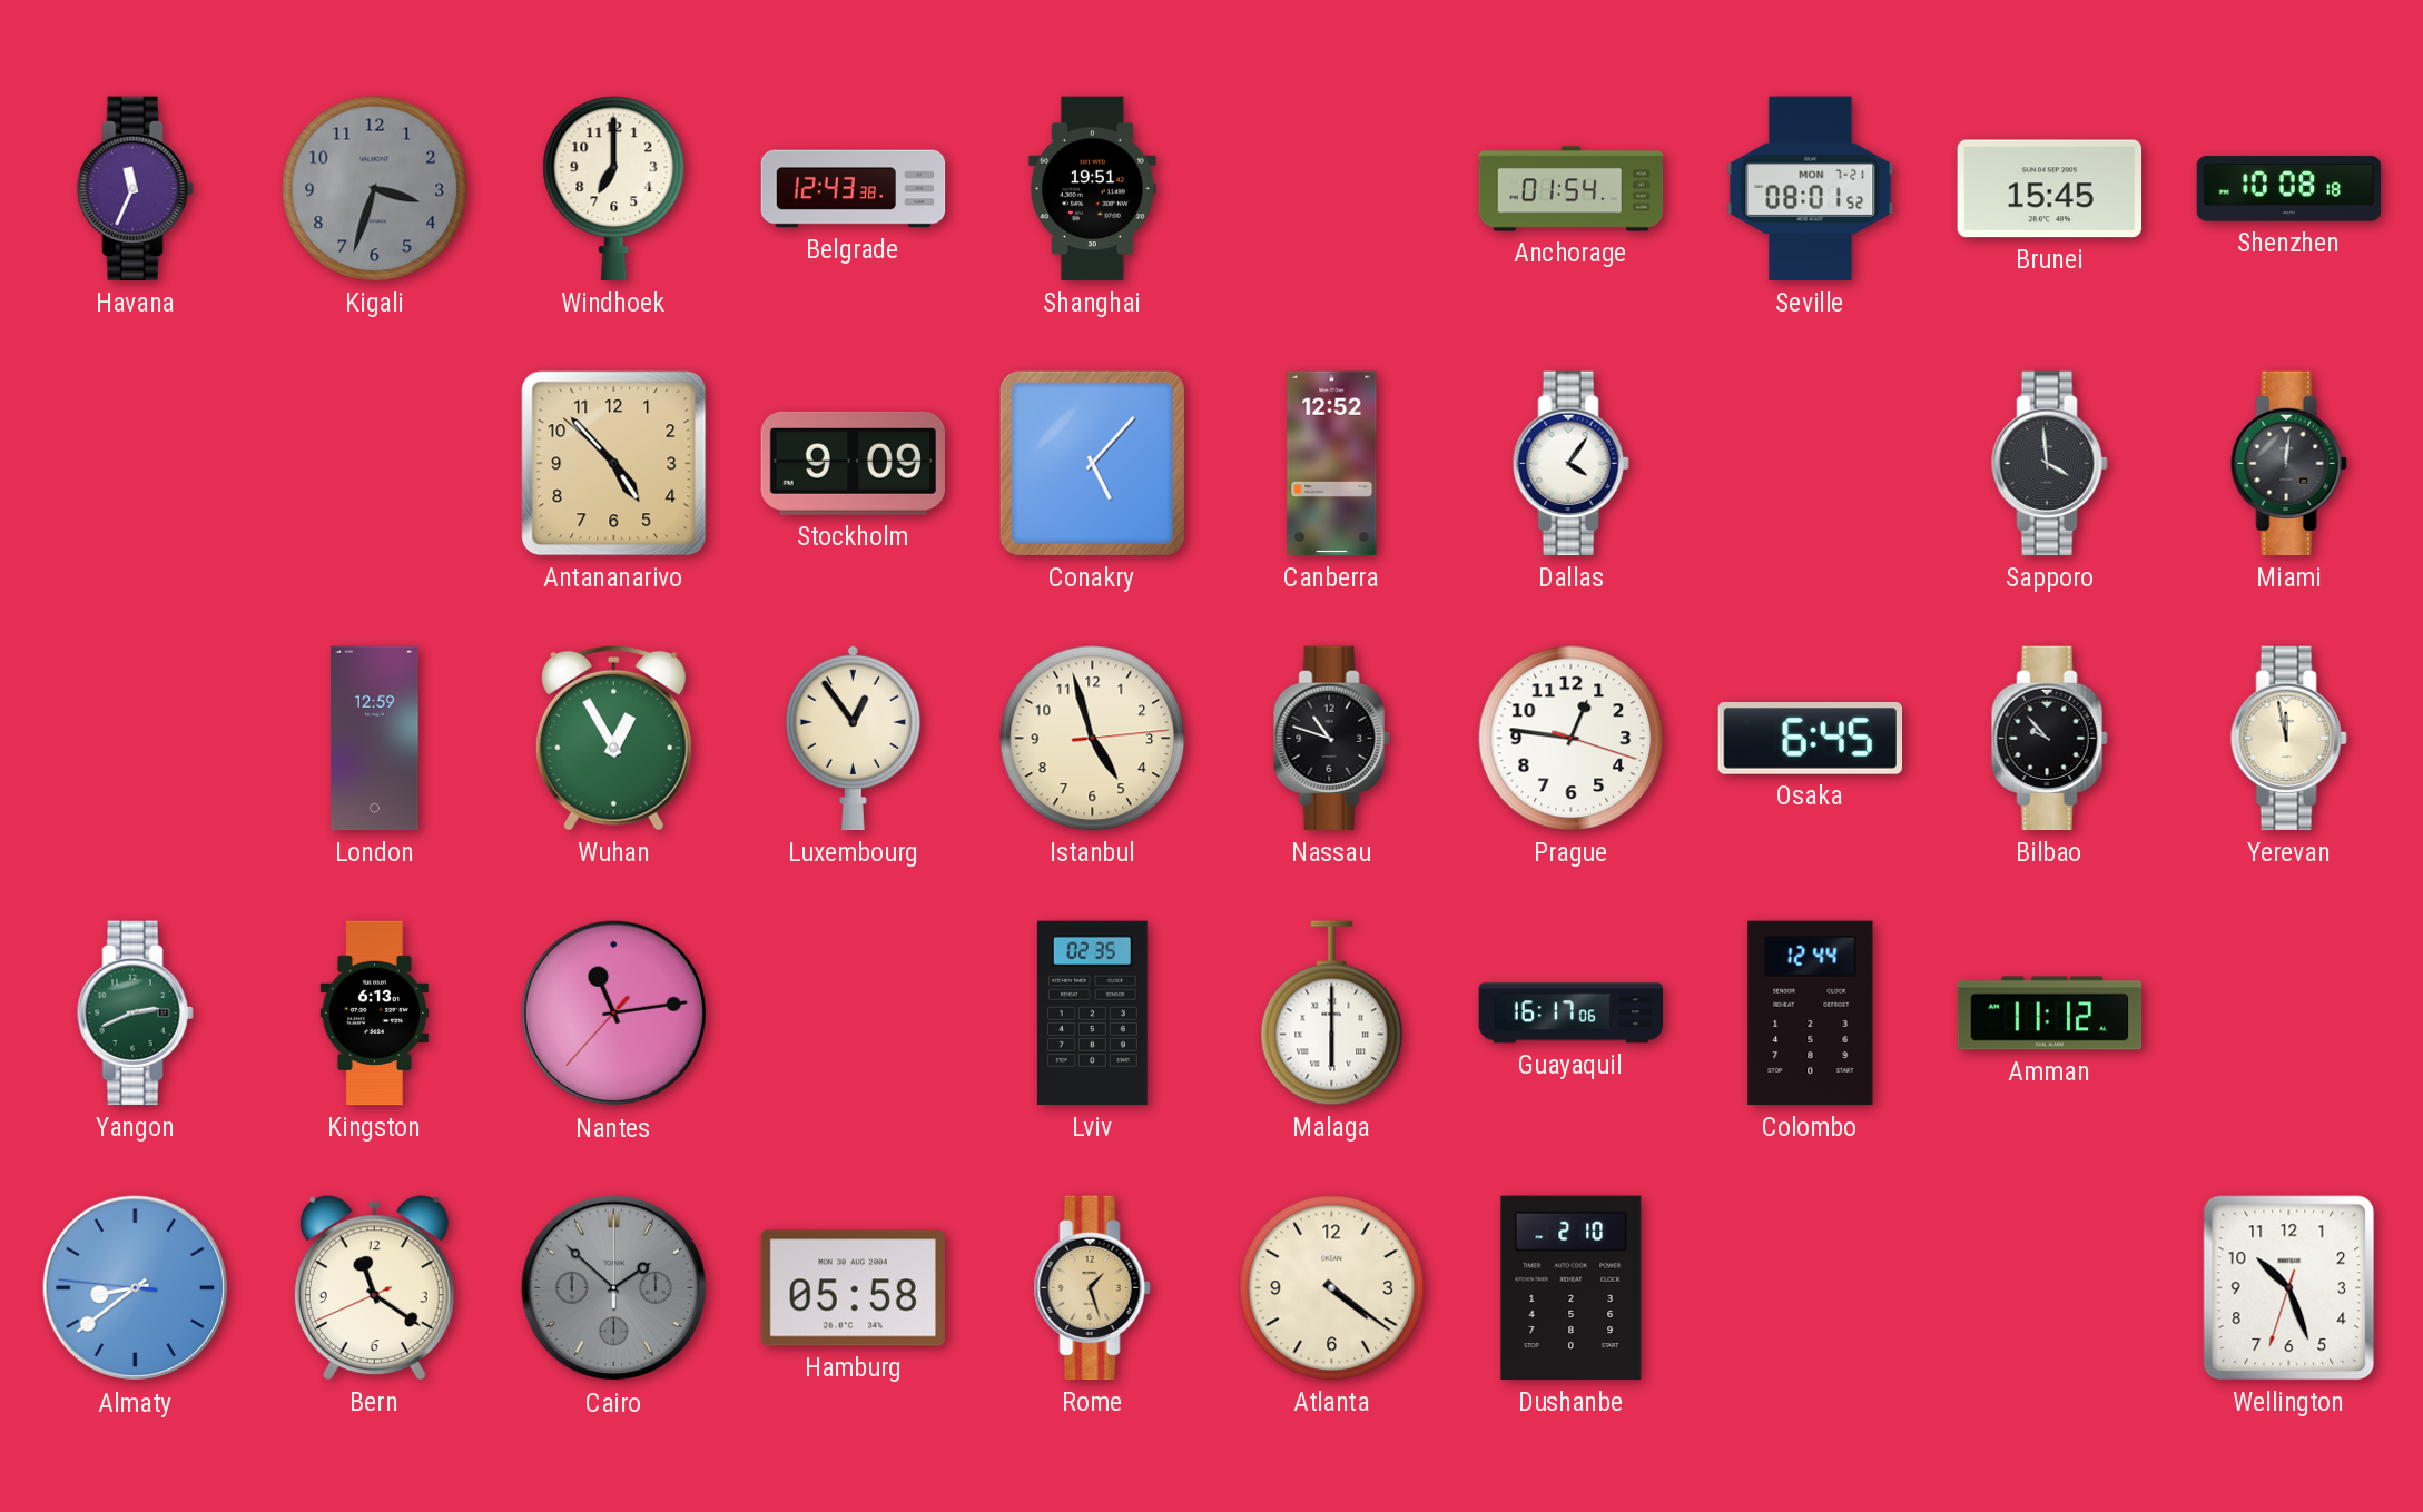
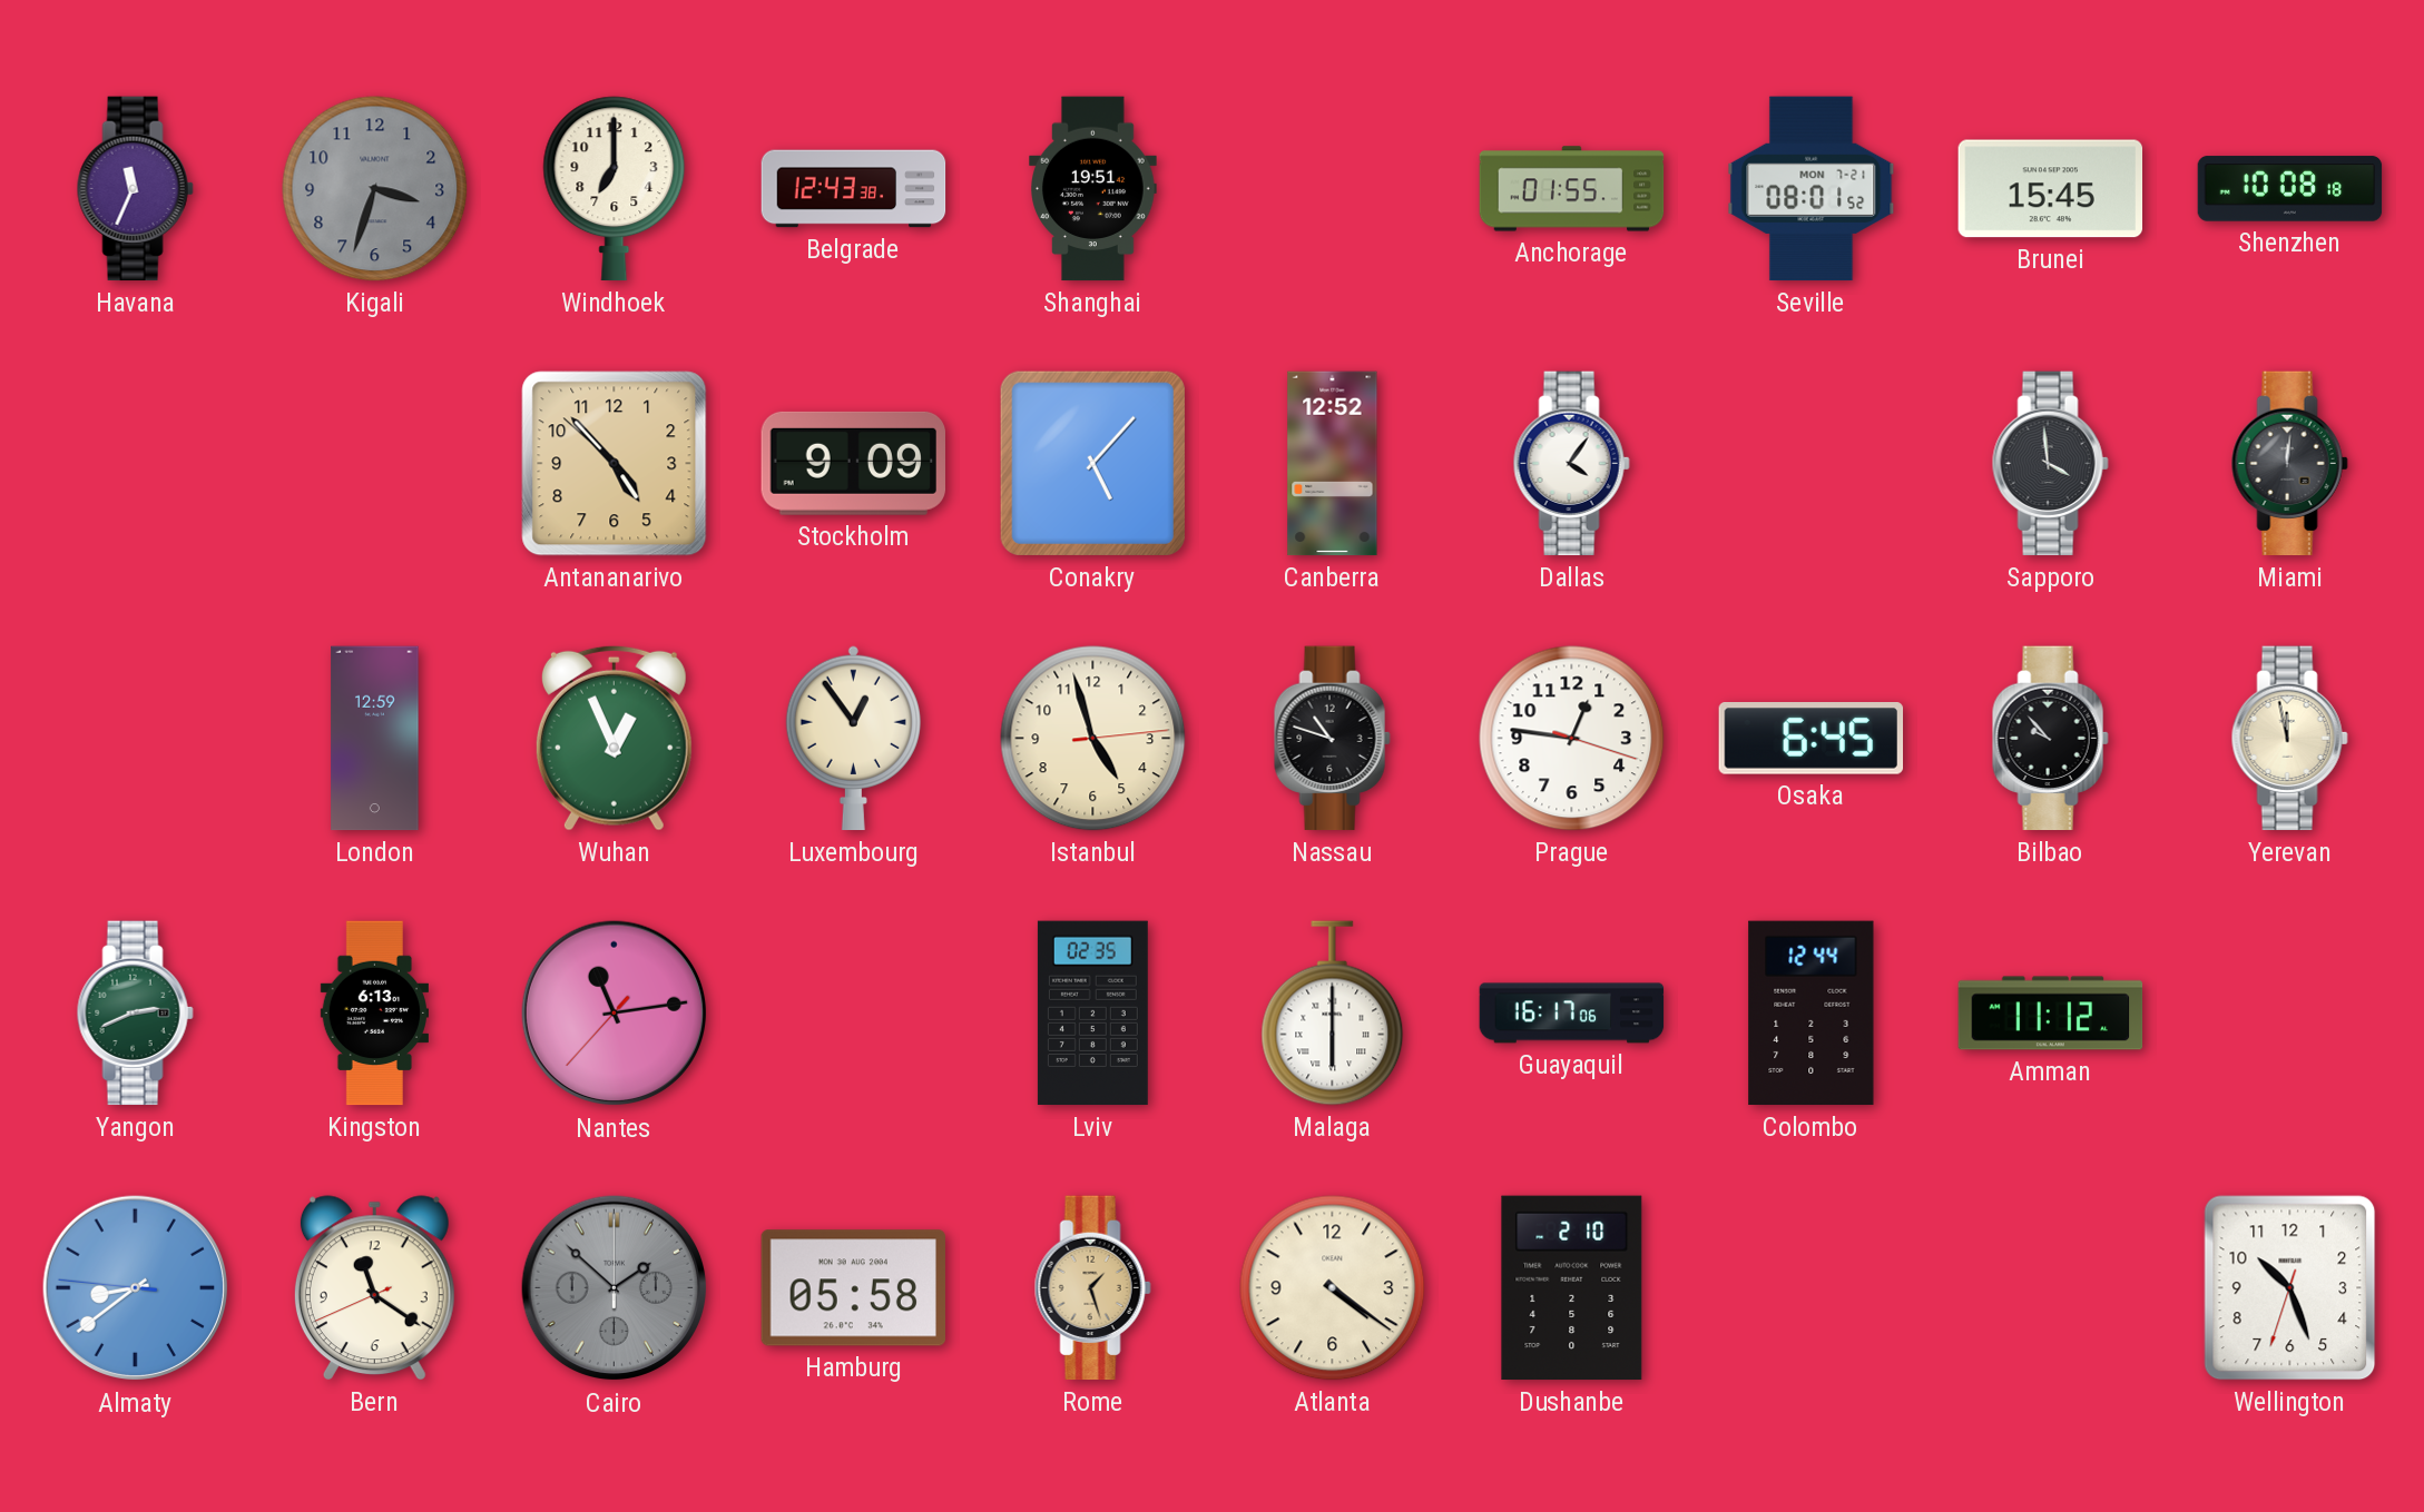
Anchorage: 01:54 -> 01:55 (1572, 189)
Wuhan: 12:55 -> 12:56 (614, 738)
